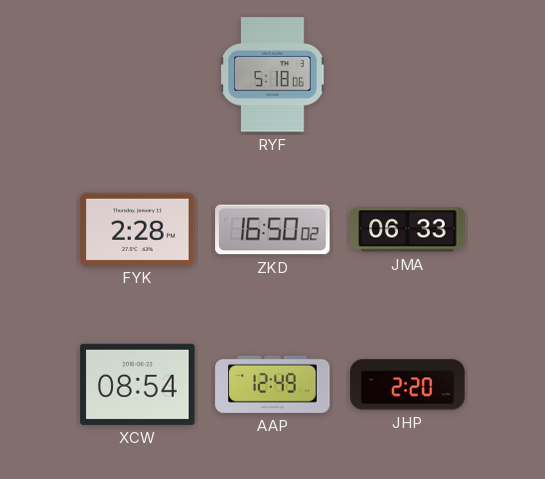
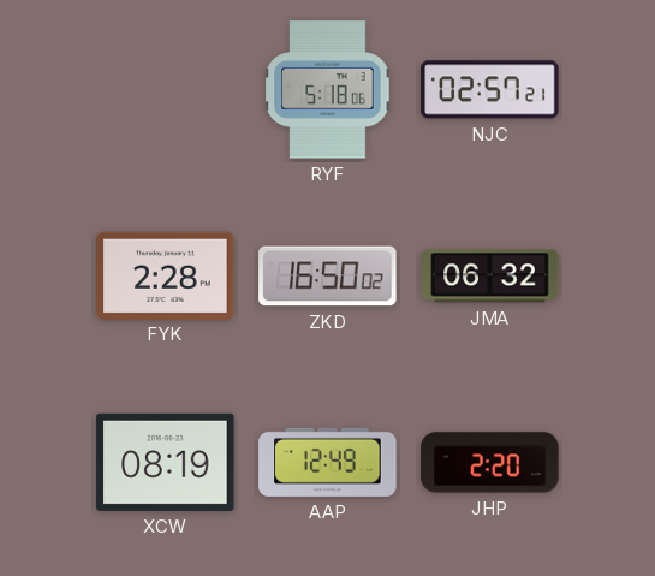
NJC: none -> 02:57 (490, 90)
JMA: 06:33 -> 06:32 (490, 277)
XCW: 08:54 -> 08:19 (166, 462)
